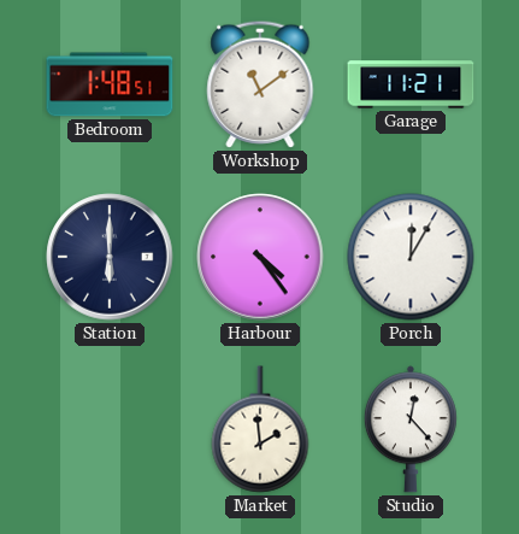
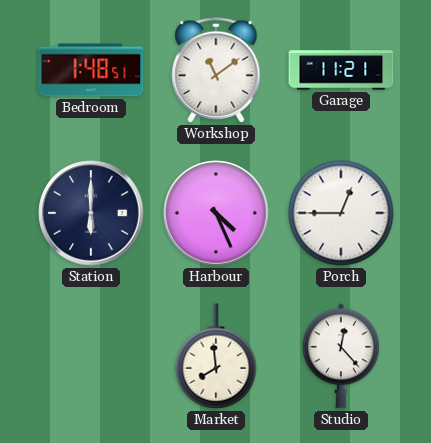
Harbour: 4:24 -> 4:26 (216, 213)
Porch: 12:05 -> 12:45 (341, 213)
Market: 1:59 -> 7:59 (216, 356)
